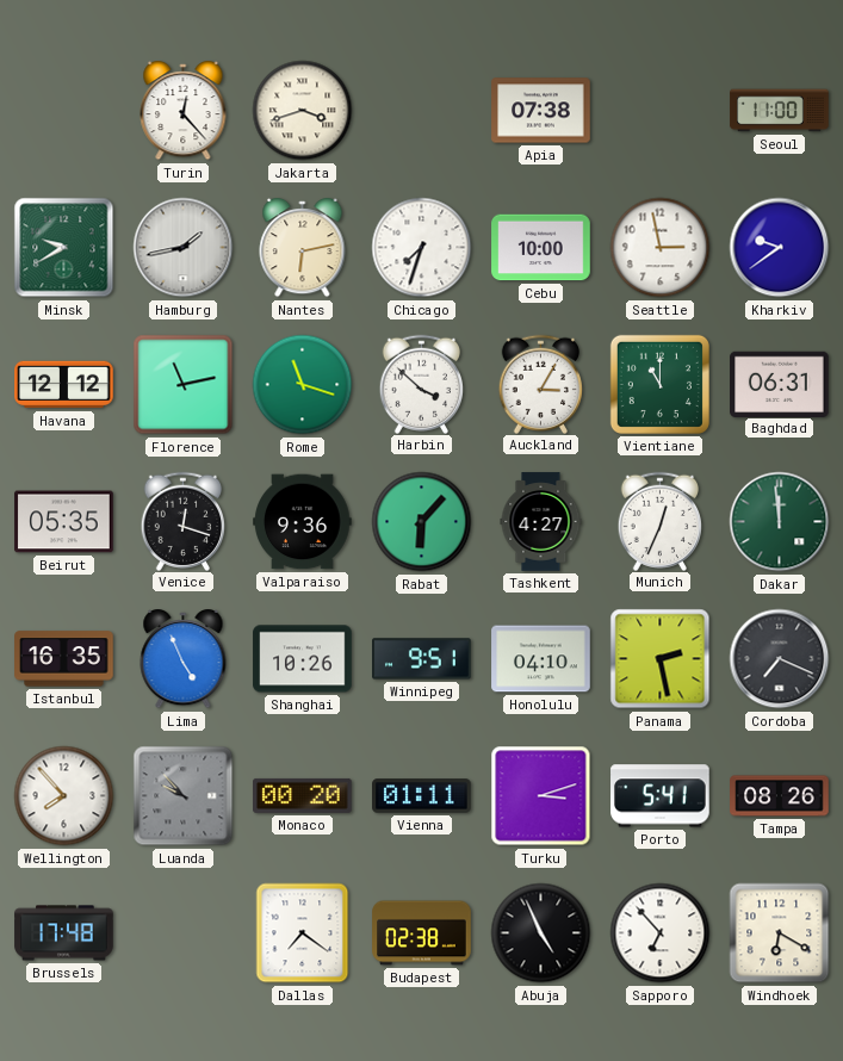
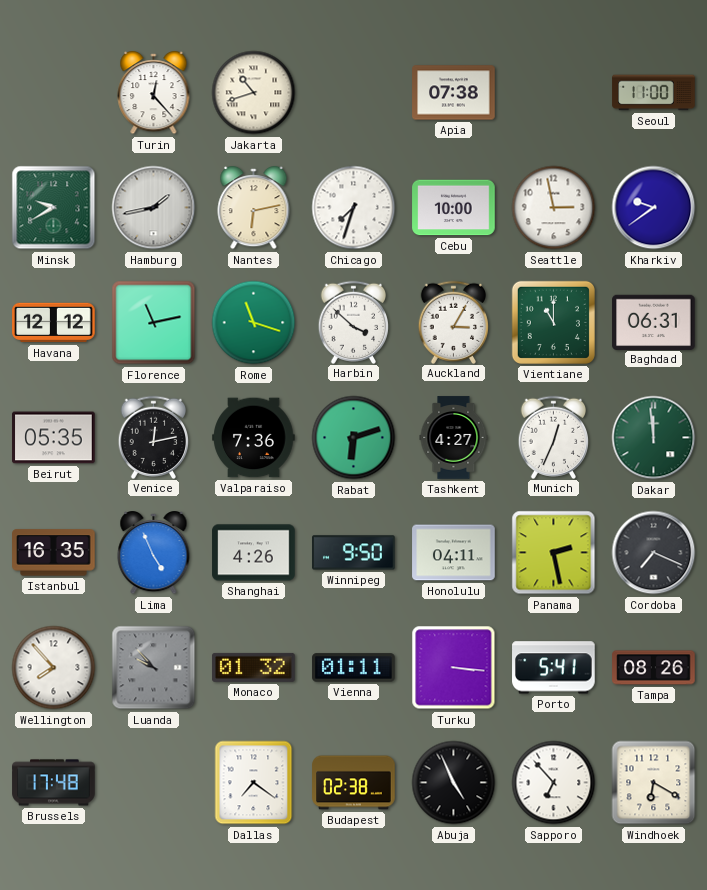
Jakarta: 3:42 -> 10:42 (254, 93)
Venice: 12:18 -> 12:13 (154, 437)
Valparaiso: 9:36 -> 7:36 (254, 438)
Rabat: 6:07 -> 6:12 (354, 438)
Shanghai: 10:26 -> 4:26 (254, 553)
Winnipeg: 9:51 -> 9:50 (354, 553)
Honolulu: 04:10 -> 04:11 (454, 553)
Monaco: 00:20 -> 01:32 (254, 667)
Turku: 3:12 -> 3:16 (454, 668)
